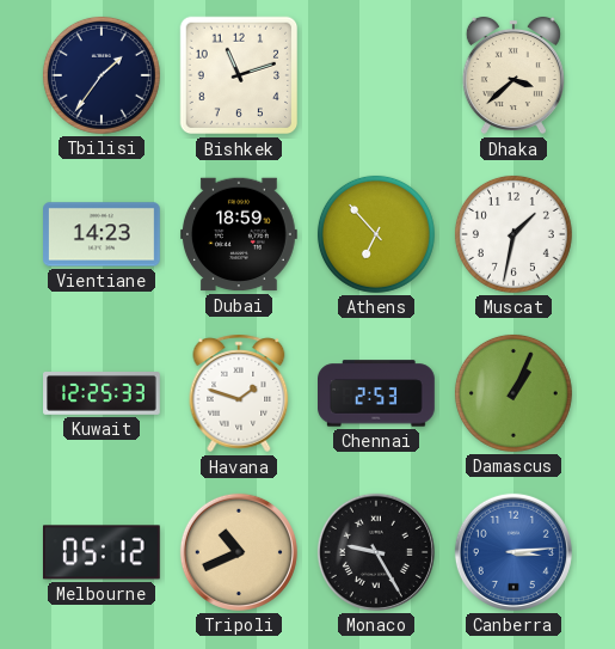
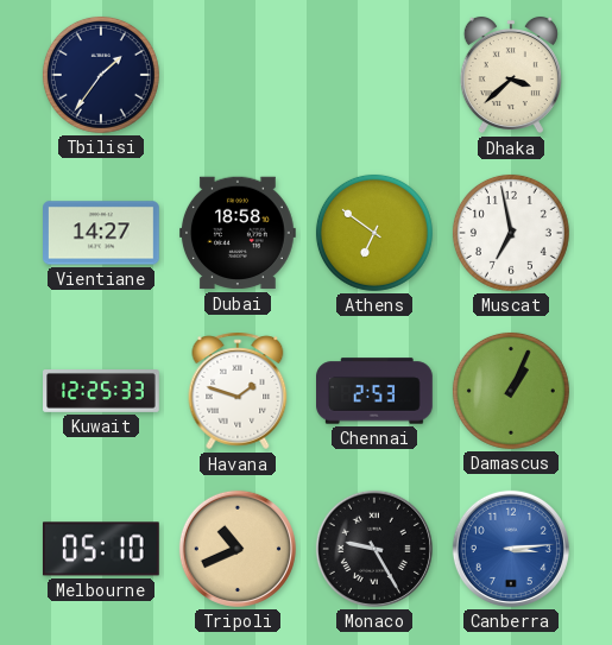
Bishkek: 11:12 -> none (239, 75)
Vientiane: 14:23 -> 14:27 (102, 233)
Dubai: 18:59 -> 18:58 (239, 233)
Athens: 6:53 -> 6:51 (374, 233)
Muscat: 1:32 -> 6:58 (511, 233)
Melbourne: 05:12 -> 05:10 (101, 549)
